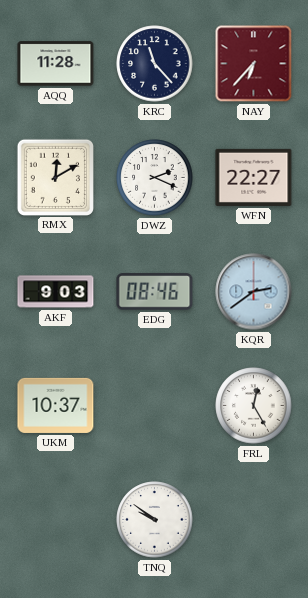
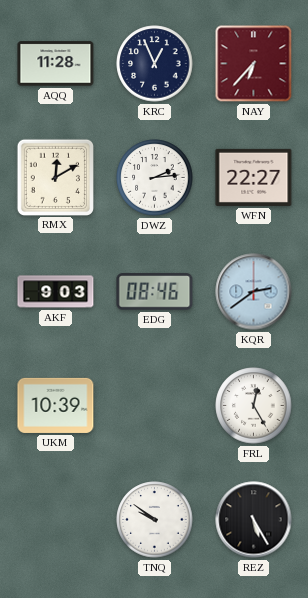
KRC: 11:23 -> 12:56 (155, 64)
DWZ: 2:19 -> 2:14 (155, 178)
UKM: 10:37 -> 10:39 (56, 405)
REZ: none -> 5:25 (254, 520)
